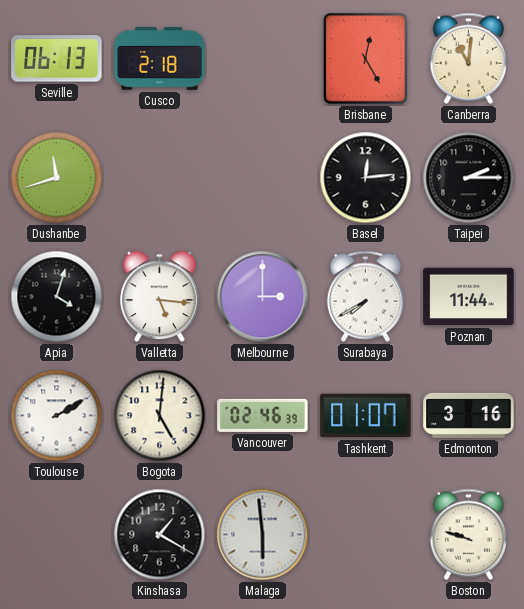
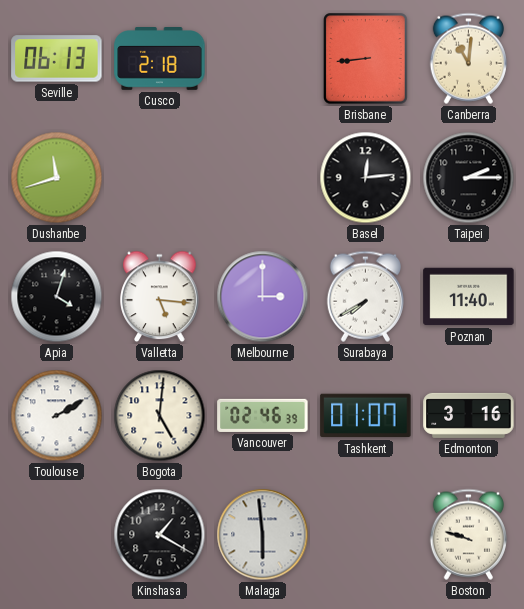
Brisbane: 12:25 -> 8:44 (366, 59)
Poznan: 11:44 -> 11:40 (469, 297)
